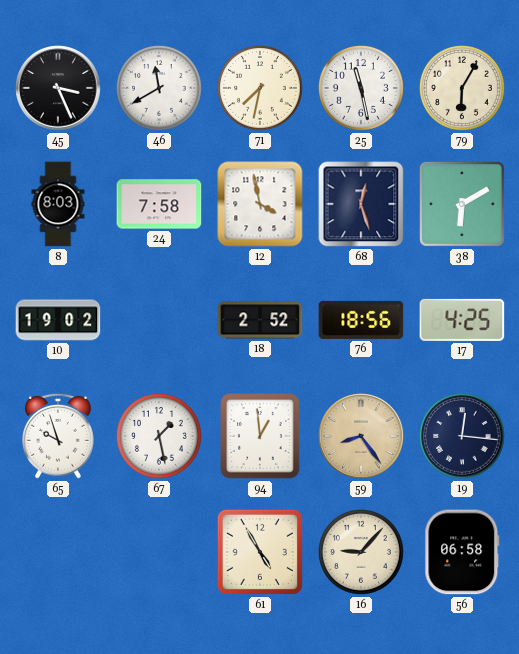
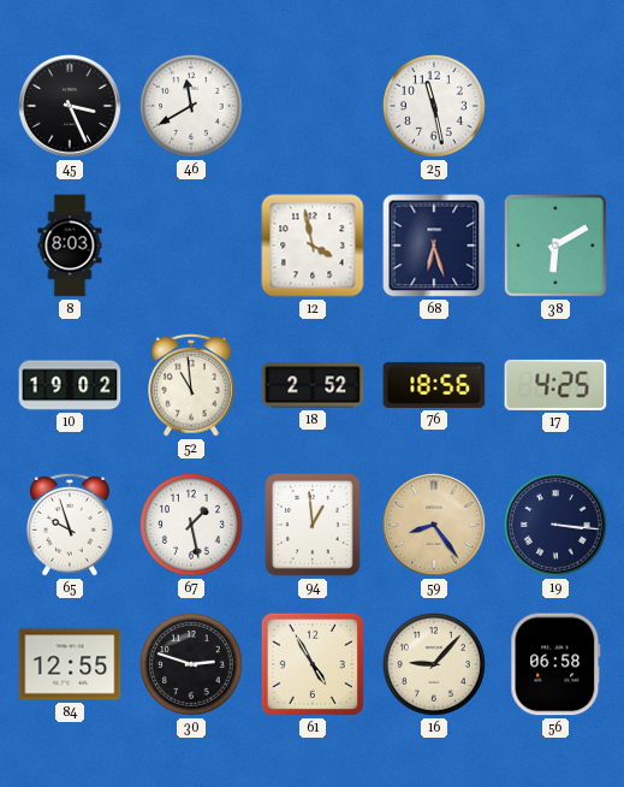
71: 7:32 -> none (261, 89)
79: 6:05 -> none (463, 89)
24: 7:58 -> none (159, 204)
68: 12:27 -> 6:27 (434, 245)
52: none -> 10:59 (192, 385)
19: 12:16 -> 3:16 (557, 526)
84: none -> 12:55 (70, 664)
30: none -> 2:48 (192, 665)
